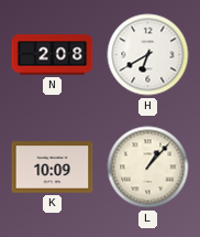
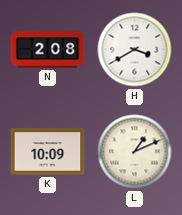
H: 6:40 -> 3:40 (135, 50)
L: 1:07 -> 1:11 (135, 152)
